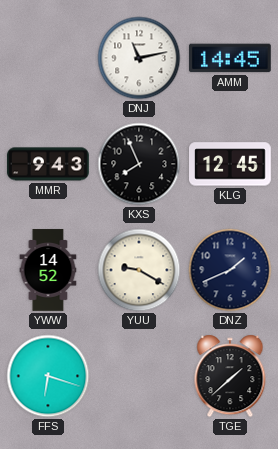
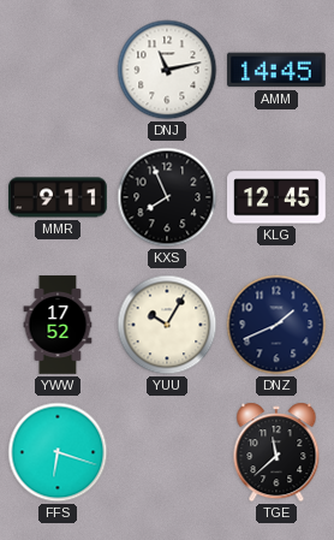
MMR: 9:43 -> 9:11 (58, 197)
YWW: 14:52 -> 17:52 (58, 325)
YUU: 9:20 -> 10:05 (167, 325)
TGE: 1:38 -> 11:38 (276, 452)
